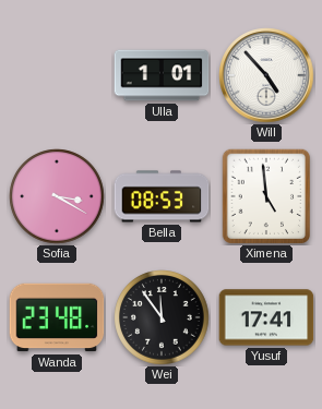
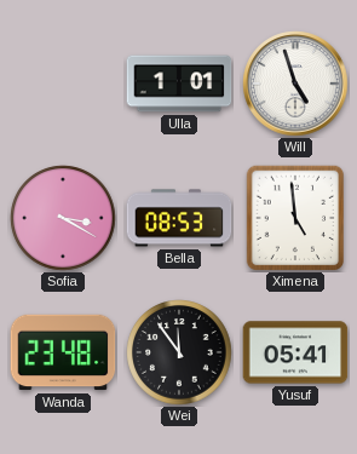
Will: 4:53 -> 4:57 (295, 84)
Yusuf: 17:41 -> 05:41 (295, 352)
